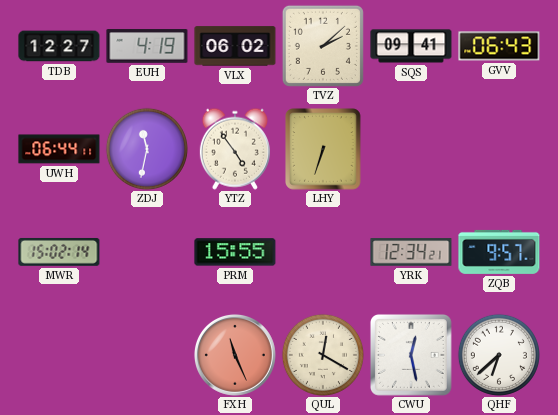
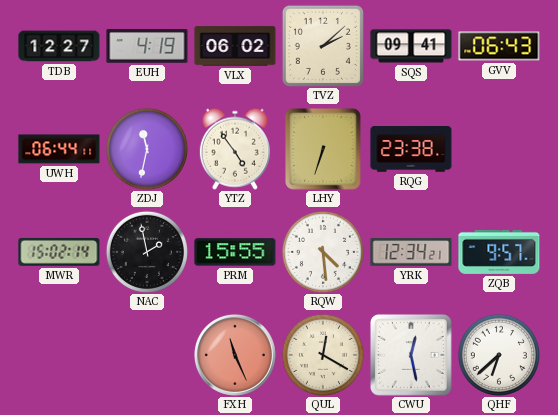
RQG: none -> 23:38 (411, 149)
NAC: none -> 1:58 (147, 252)
RQW: none -> 4:29 (323, 252)
